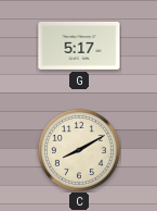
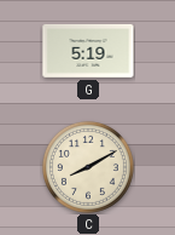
G: 5:17 -> 5:19 (88, 51)
